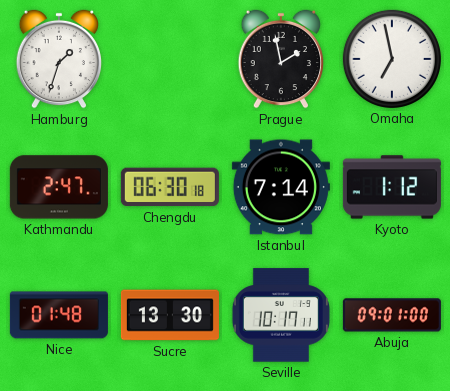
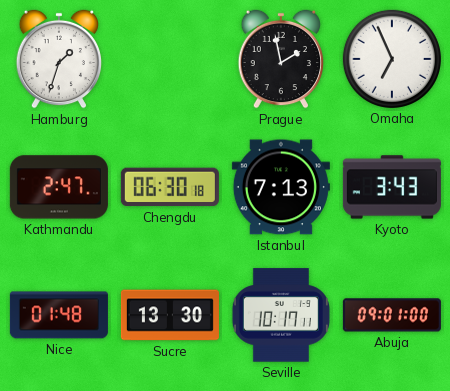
Omaha: 6:58 -> 6:56 (392, 59)
Istanbul: 7:14 -> 7:13 (281, 187)
Kyoto: 1:12 -> 3:43 (392, 187)
